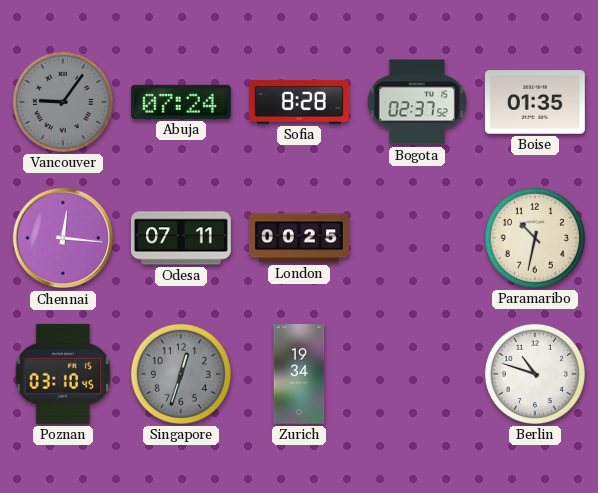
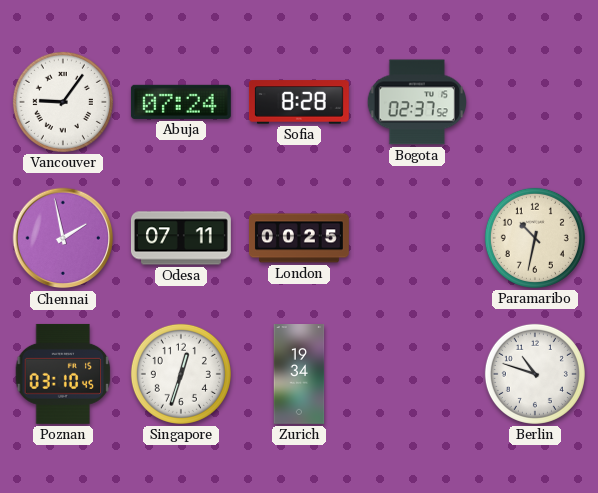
Vancouver dial: grey -> white (63, 102)
Boise: 01:35 -> none (535, 102)
Chennai: 12:16 -> 1:58 (63, 238)
Singapore dial: grey -> white (181, 374)
